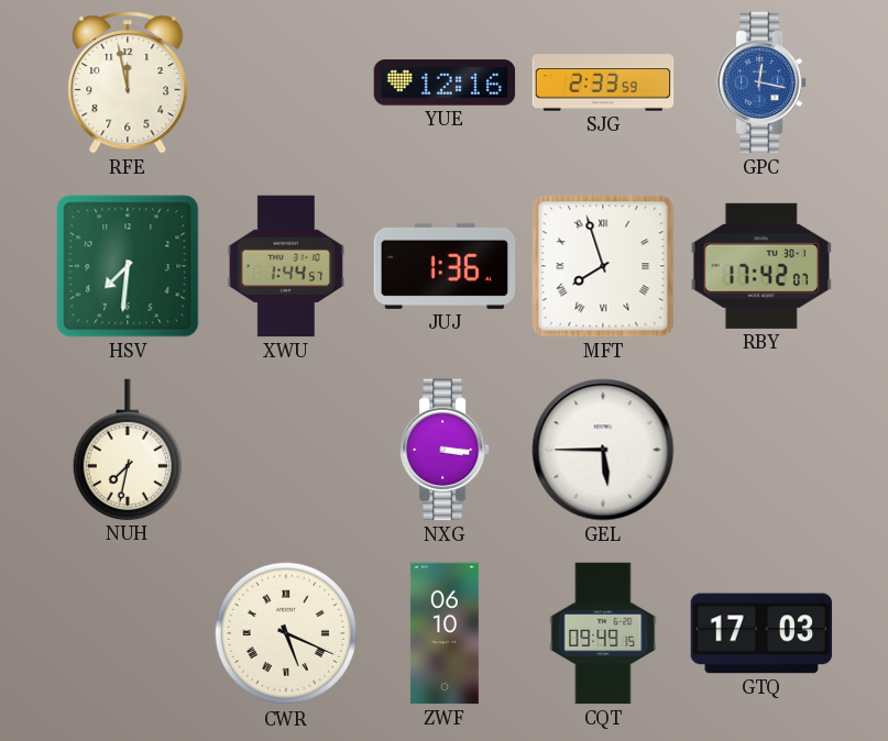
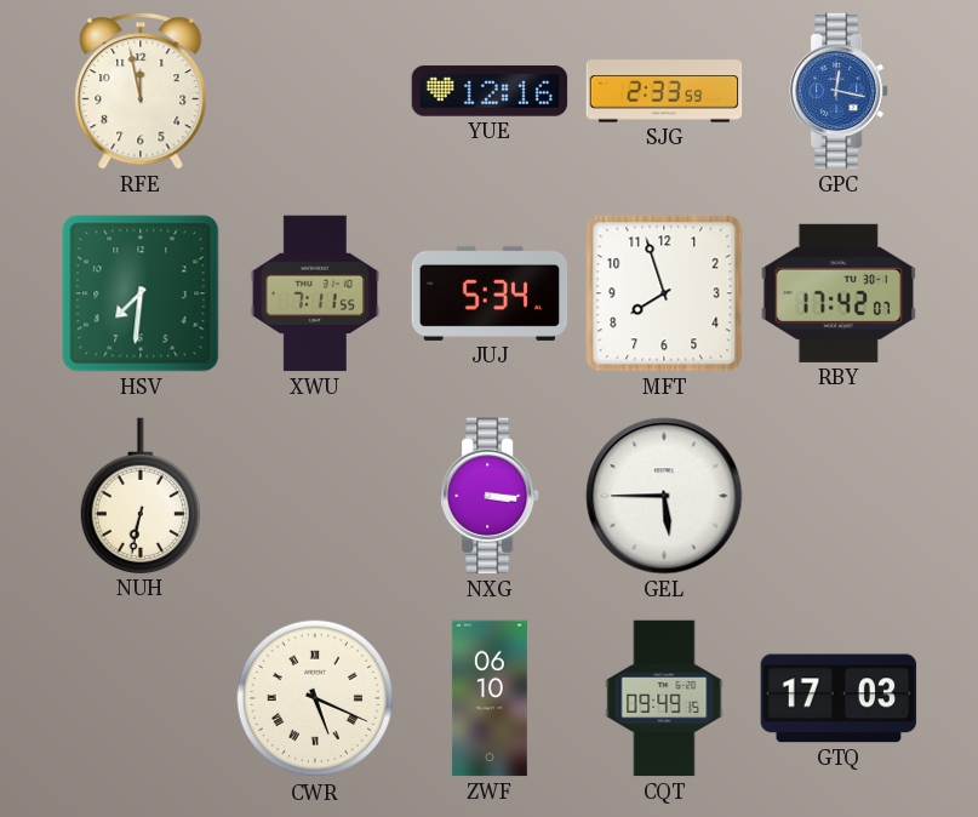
XWU: 1:44 -> 7:11 (315, 293)
JUJ: 1:36 -> 5:34 (490, 293)
MFT numerals: Roman -> Arabic (664, 293)
NUH: 7:32 -> 6:32 (139, 496)
